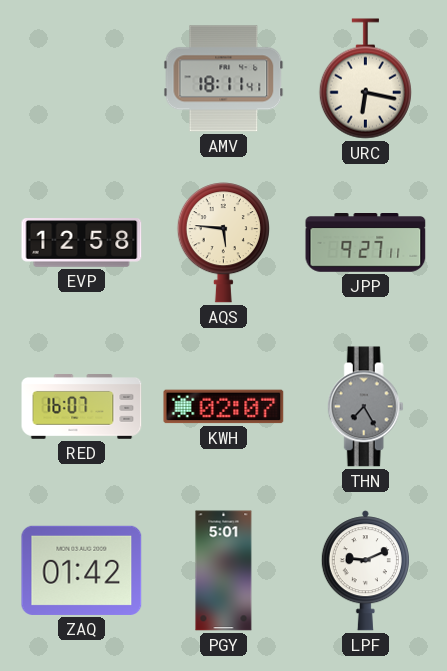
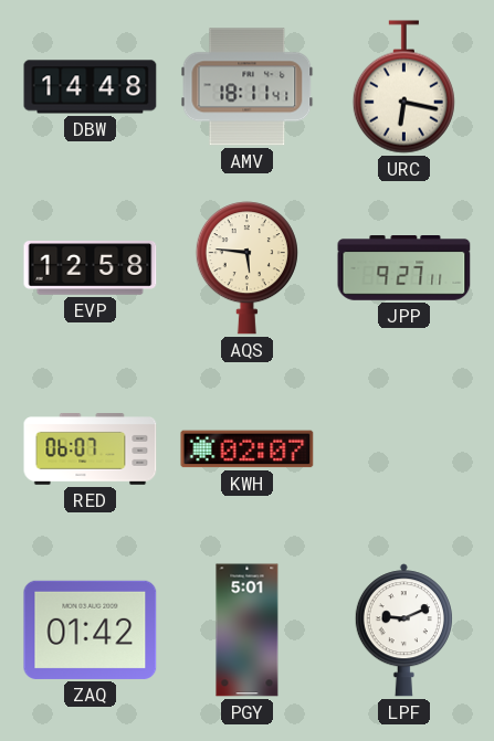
DBW: none -> 14:48 (91, 87)
RED: 16:07 -> 06:07 (91, 449)
THN: 7:25 -> none (365, 407)
